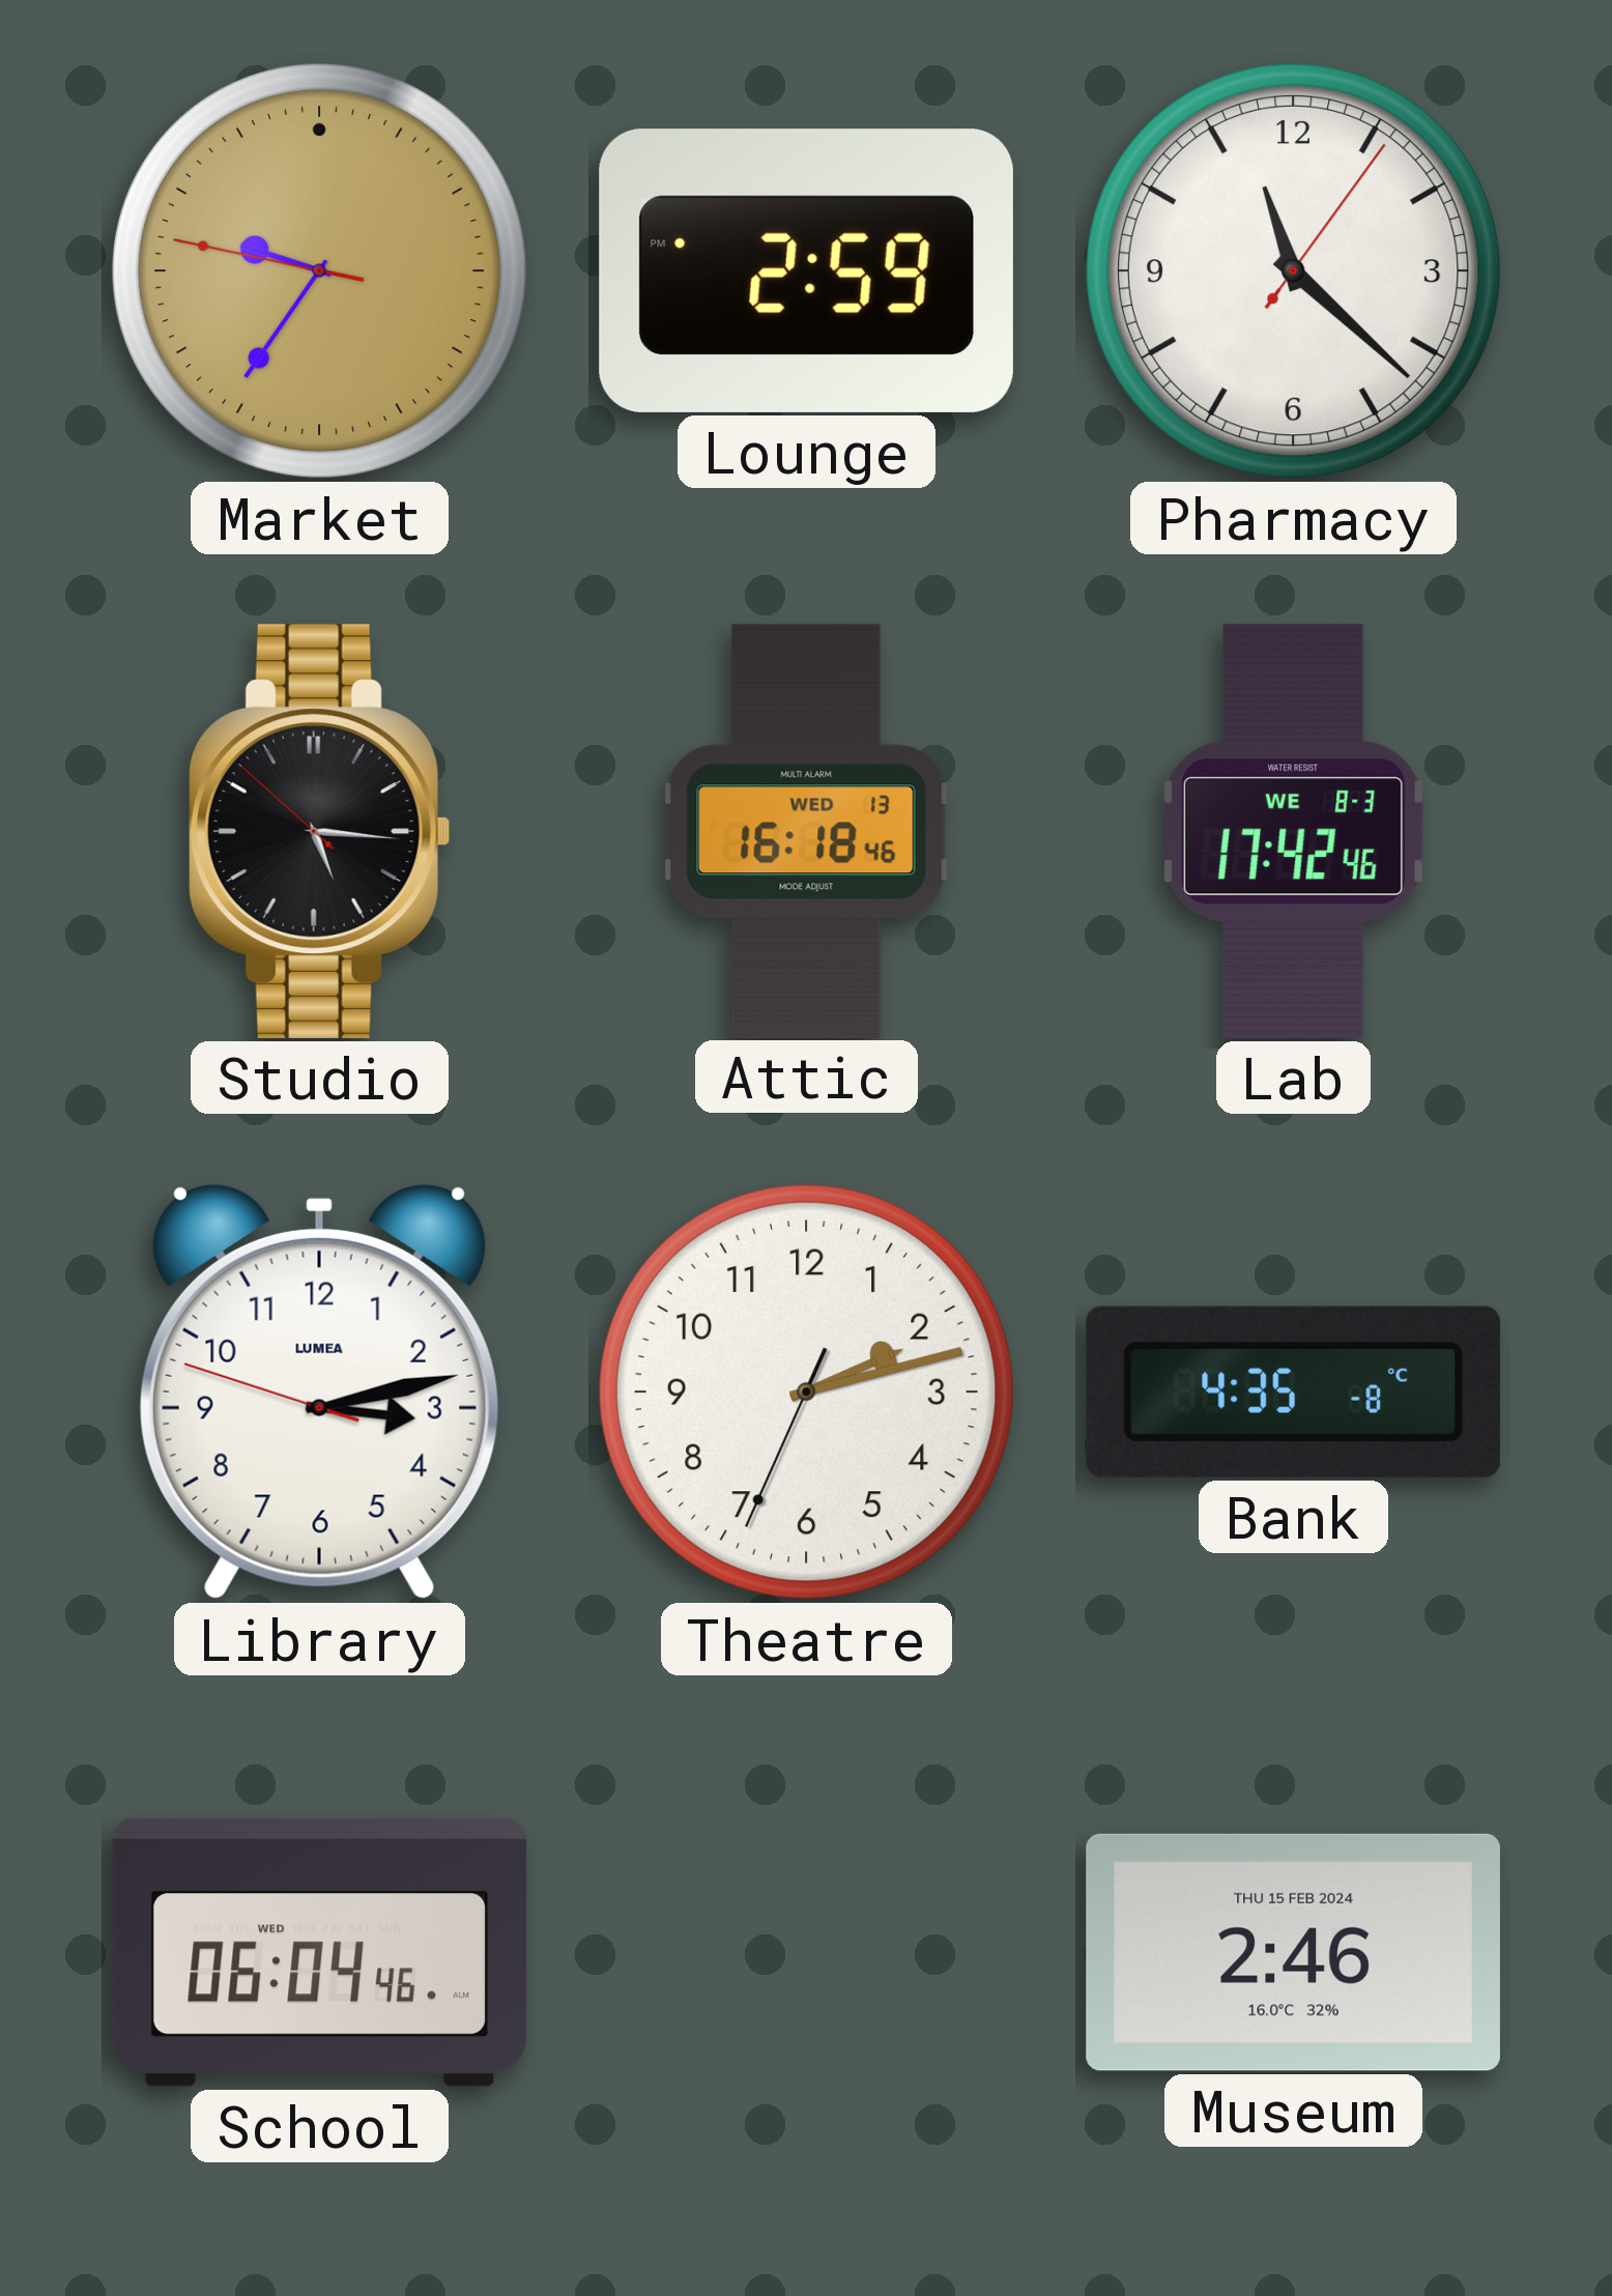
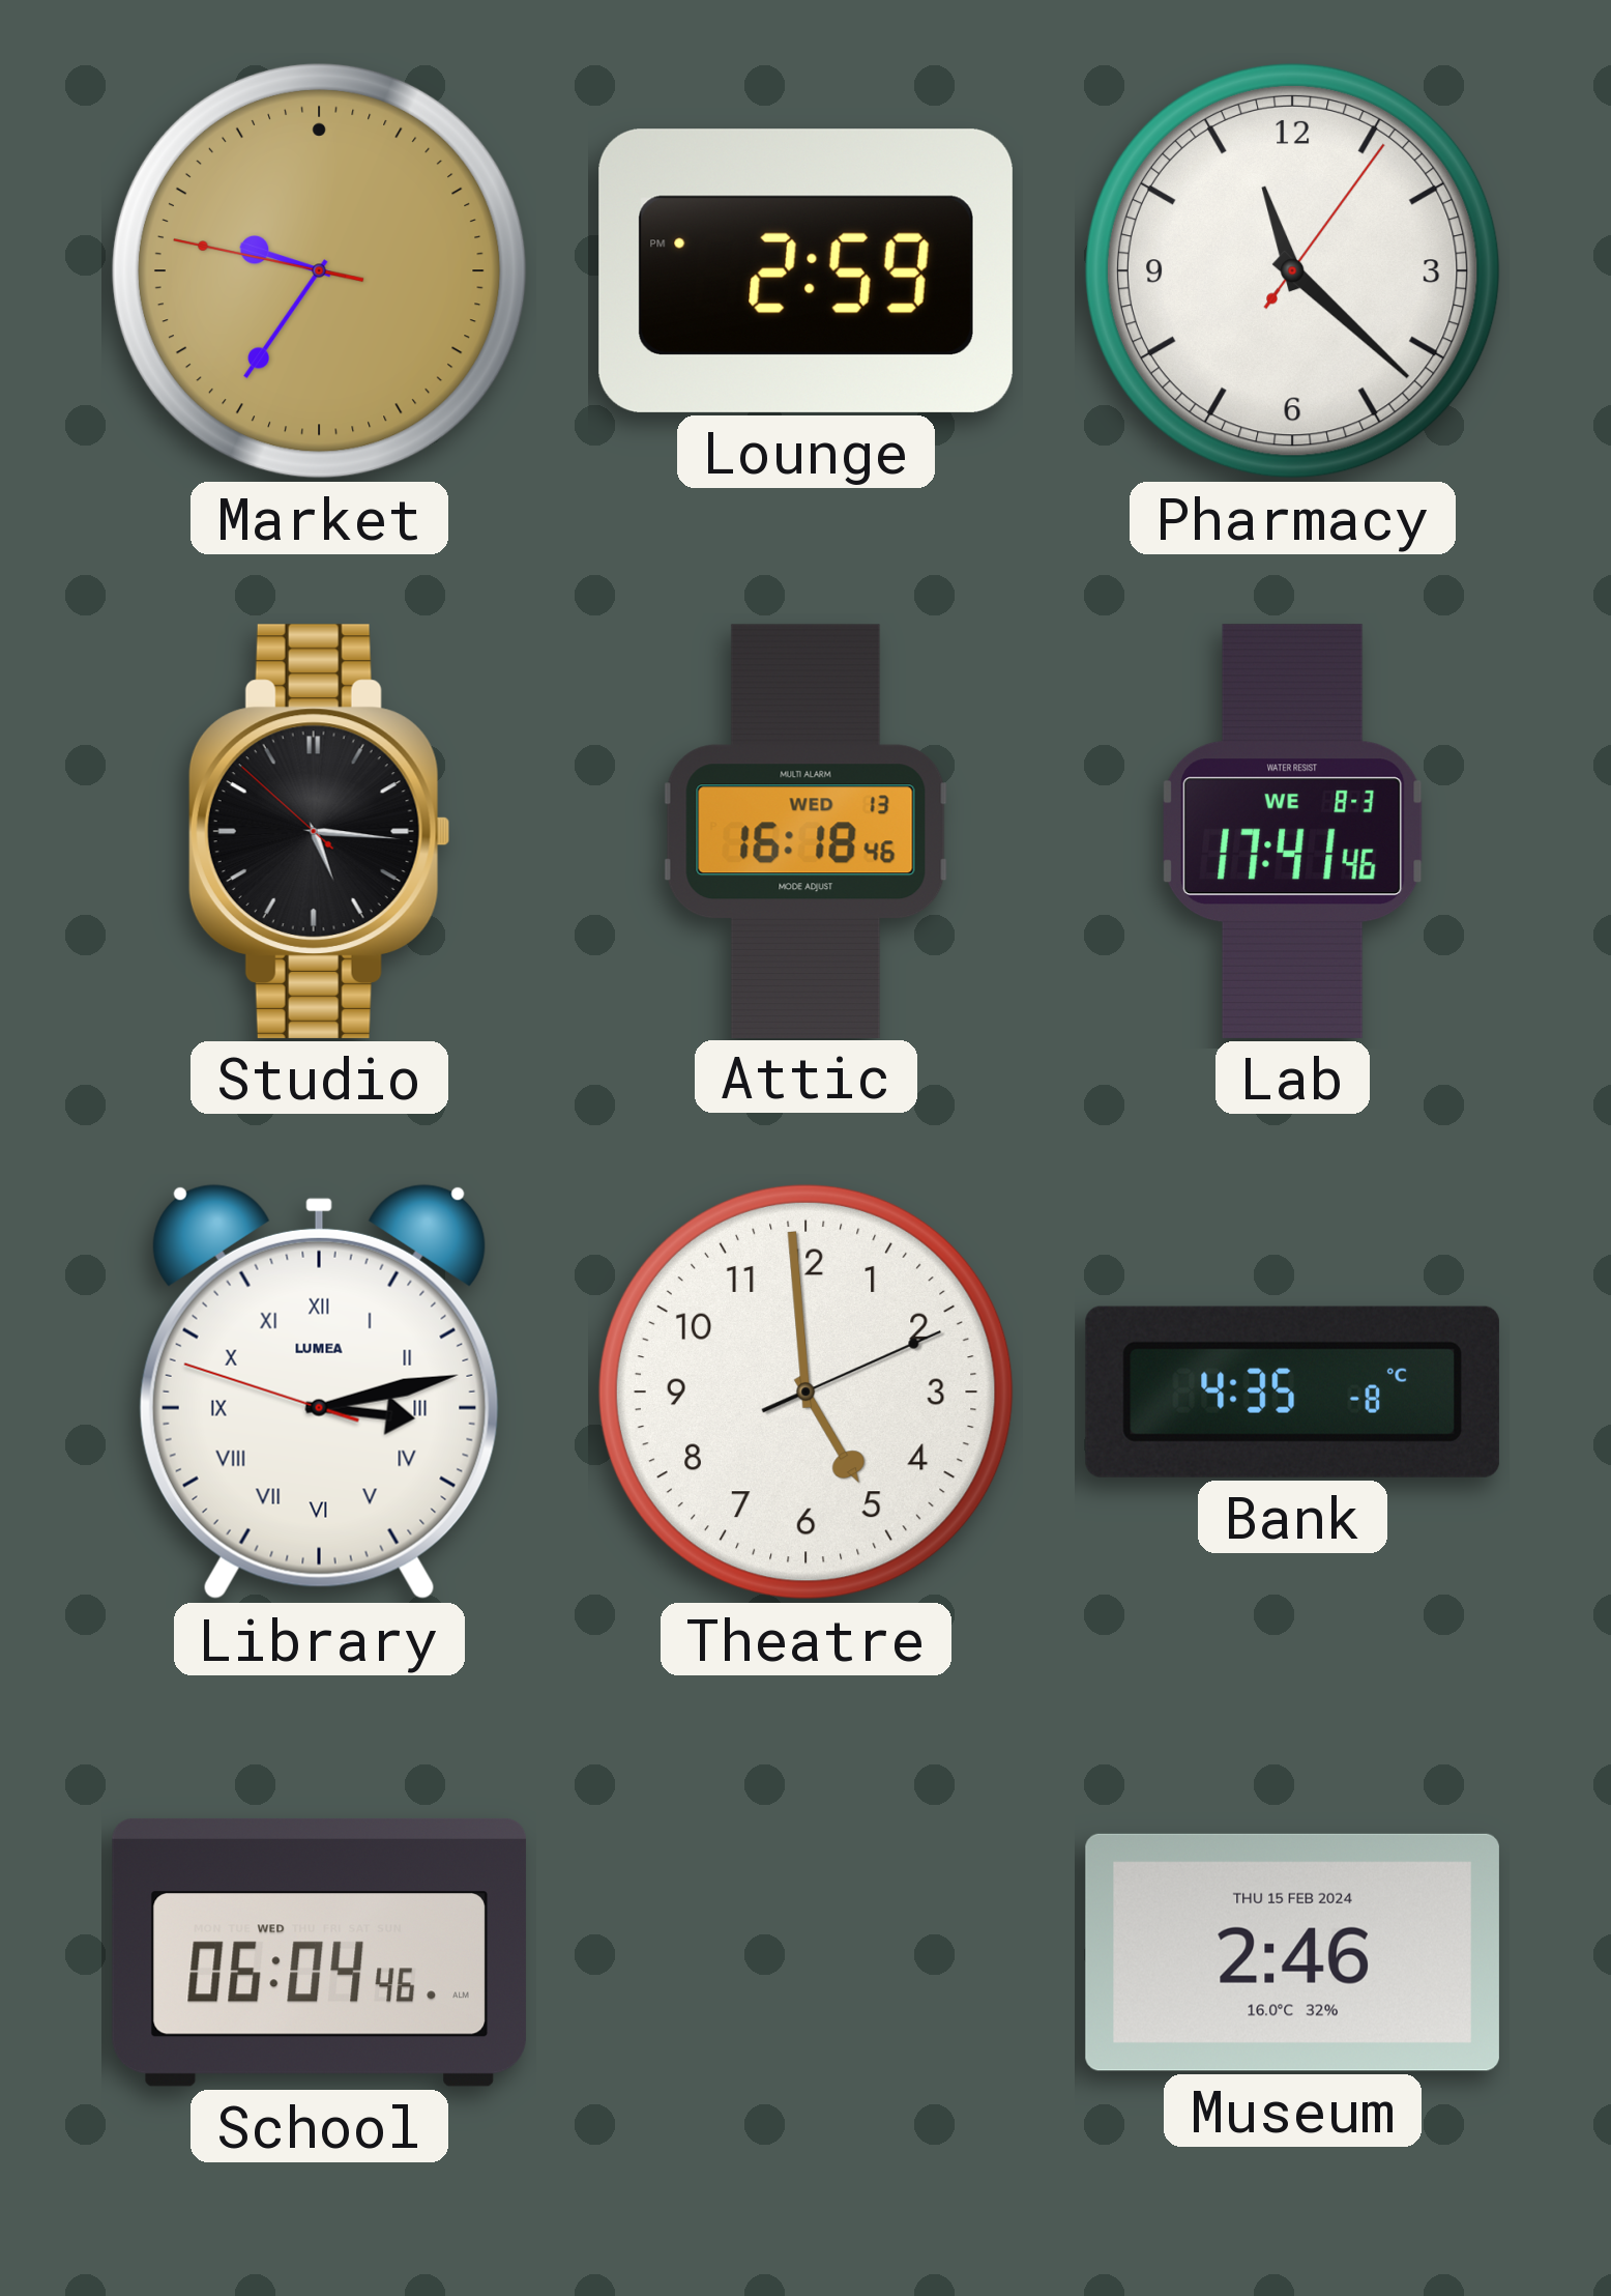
Lab: 17:42 -> 17:41 (1292, 831)
Library numerals: Arabic -> Roman (319, 1391)
Theatre: 2:12 -> 4:59 (805, 1391)
